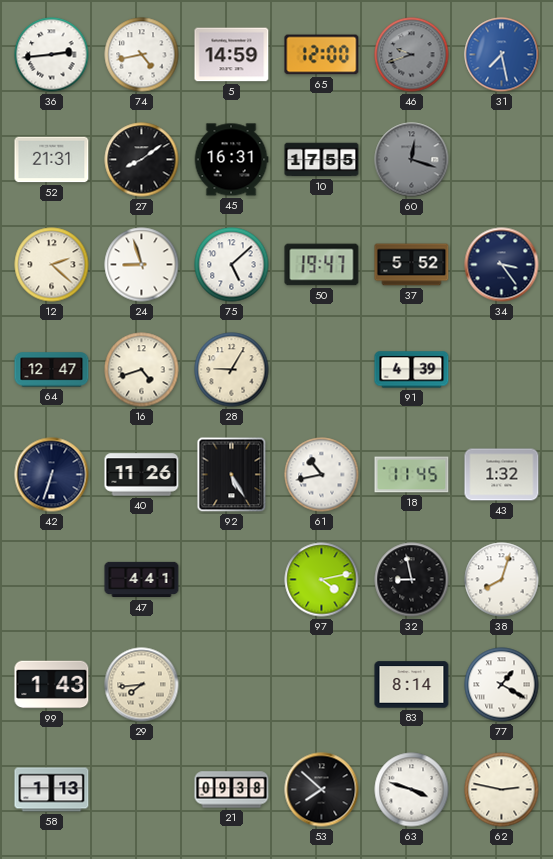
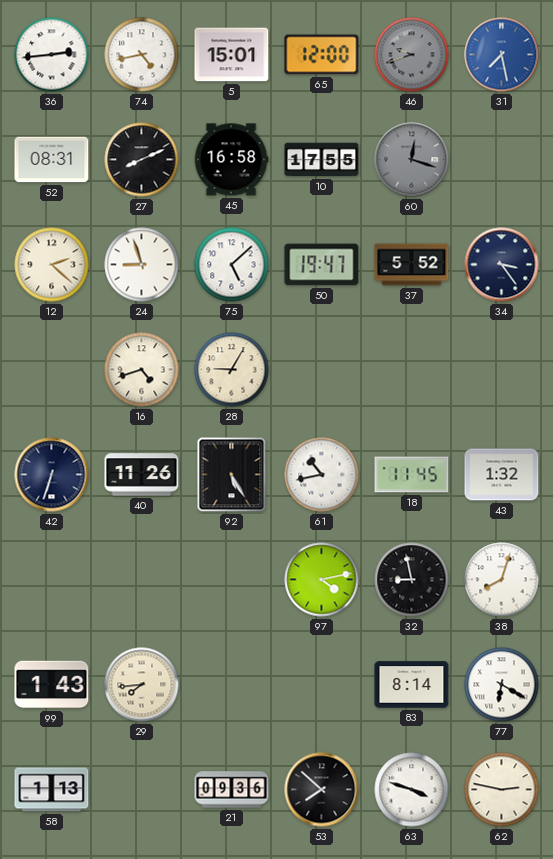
5: 14:59 -> 15:01 (232, 55)
52: 21:31 -> 08:31 (52, 160)
27: 8:09 -> 8:11 (142, 160)
45: 16:31 -> 16:58 (231, 160)
64: 12:47 -> none (52, 370)
91: 4:39 -> none (412, 370)
47: 4:41 -> none (142, 580)
77: 1:20 -> 6:20 (502, 685)
21: 09:38 -> 09:36 (232, 790)
